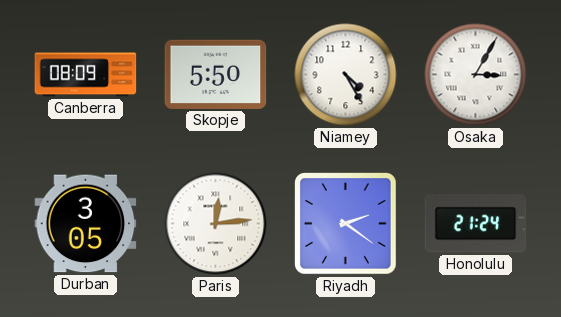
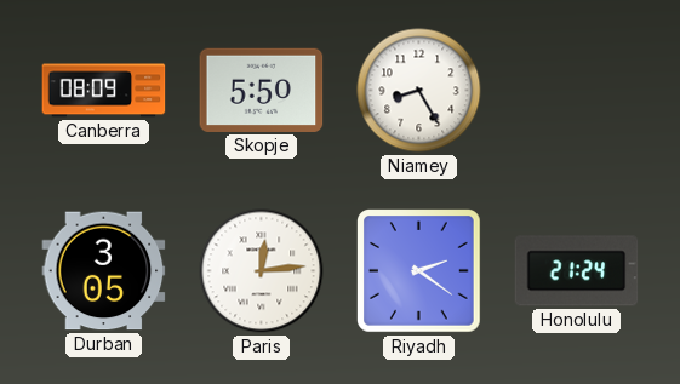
Niamey: 4:25 -> 8:25 (419, 91)
Osaka: 3:05 -> none (476, 75)
